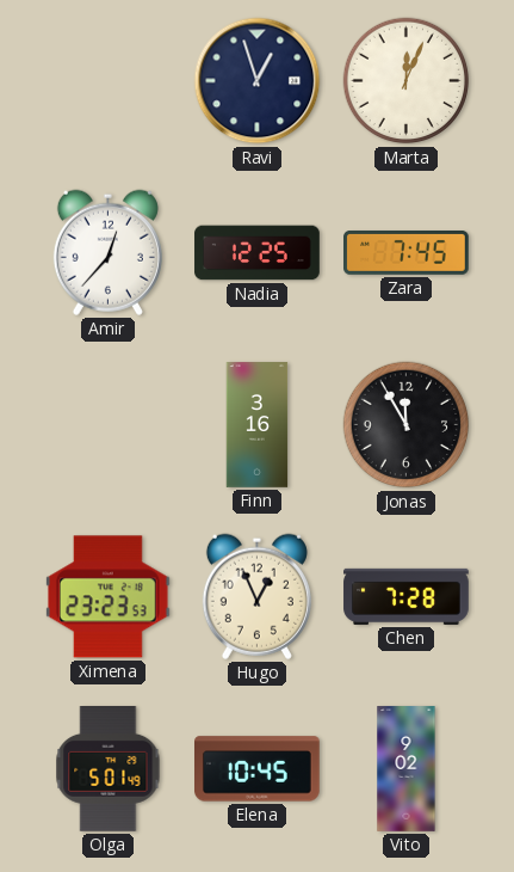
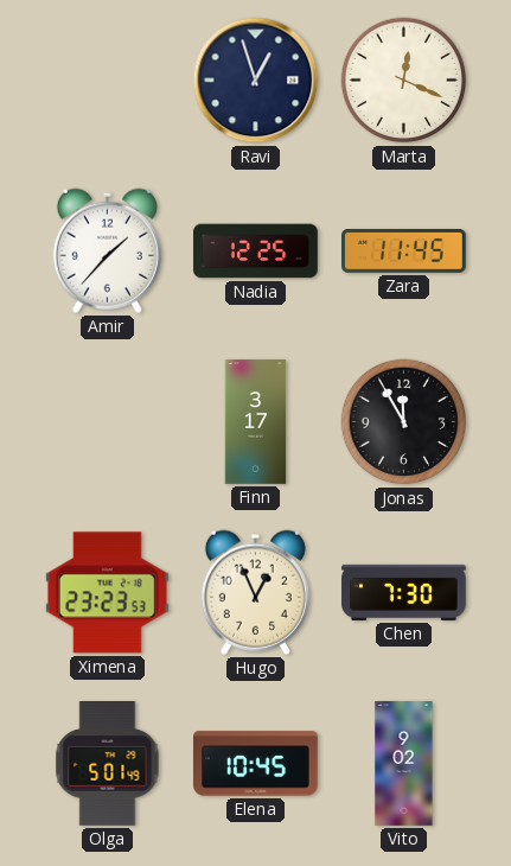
Marta: 12:04 -> 12:19 (404, 81)
Amir: 12:37 -> 1:37 (107, 250)
Zara: 7:45 -> 11:45 (404, 251)
Finn: 3:16 -> 3:17 (256, 422)
Chen: 7:28 -> 7:30 (404, 592)
